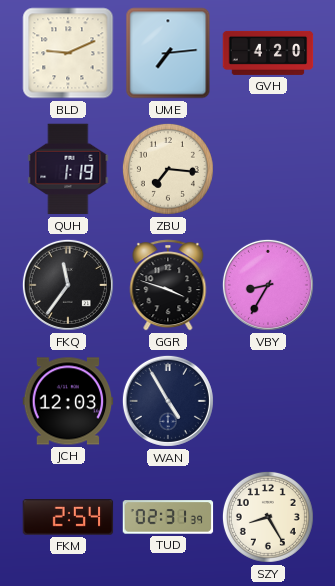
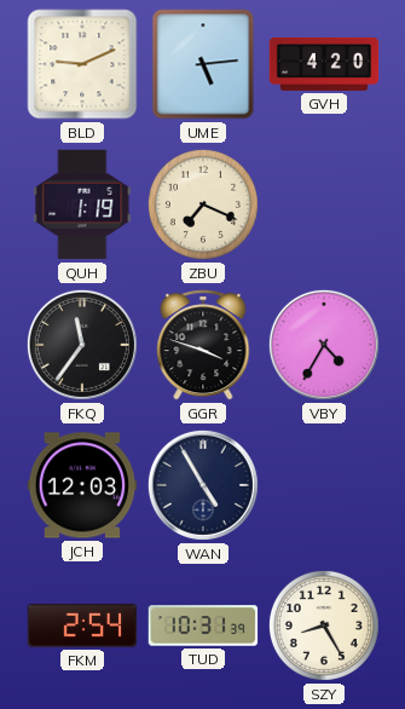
UME: 7:14 -> 5:14 (203, 64)
ZBU: 7:16 -> 7:19 (203, 204)
VBY: 8:35 -> 4:35 (324, 345)
TUD: 02:31 -> 10:31 (203, 626)
